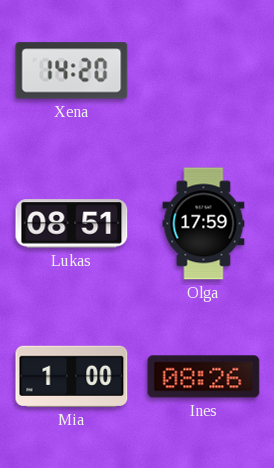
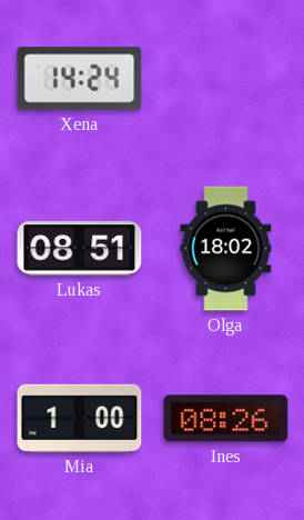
Xena: 14:20 -> 14:24 (80, 79)
Olga: 17:59 -> 18:02 (226, 249)
